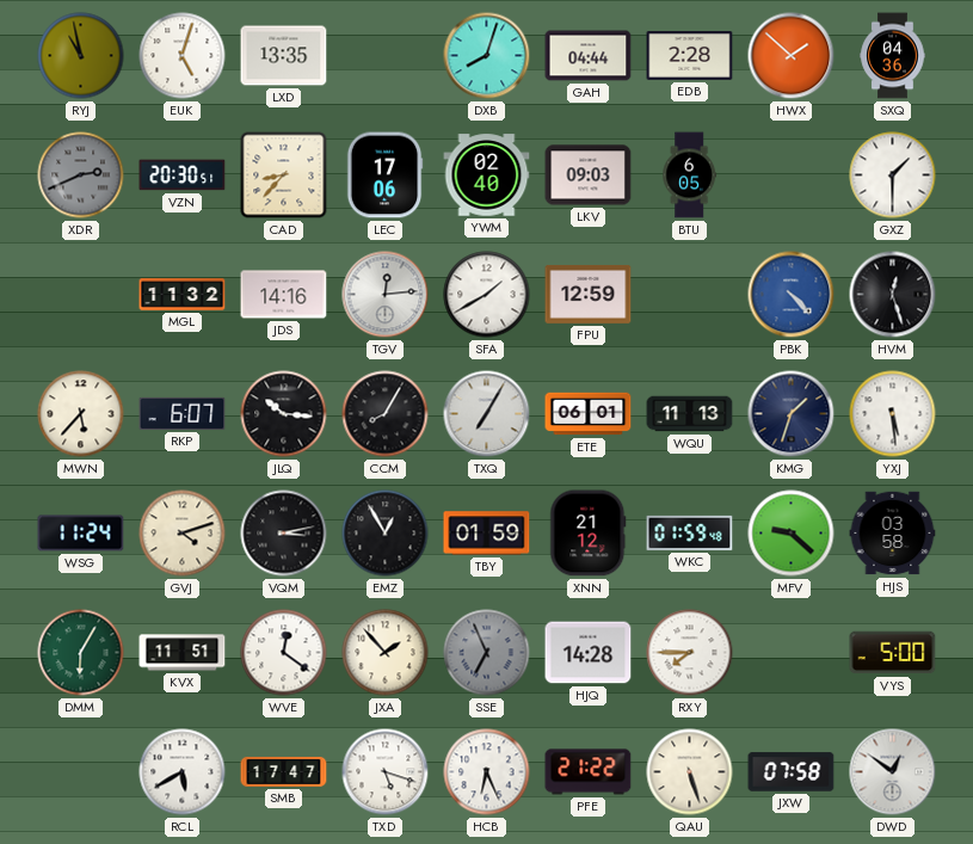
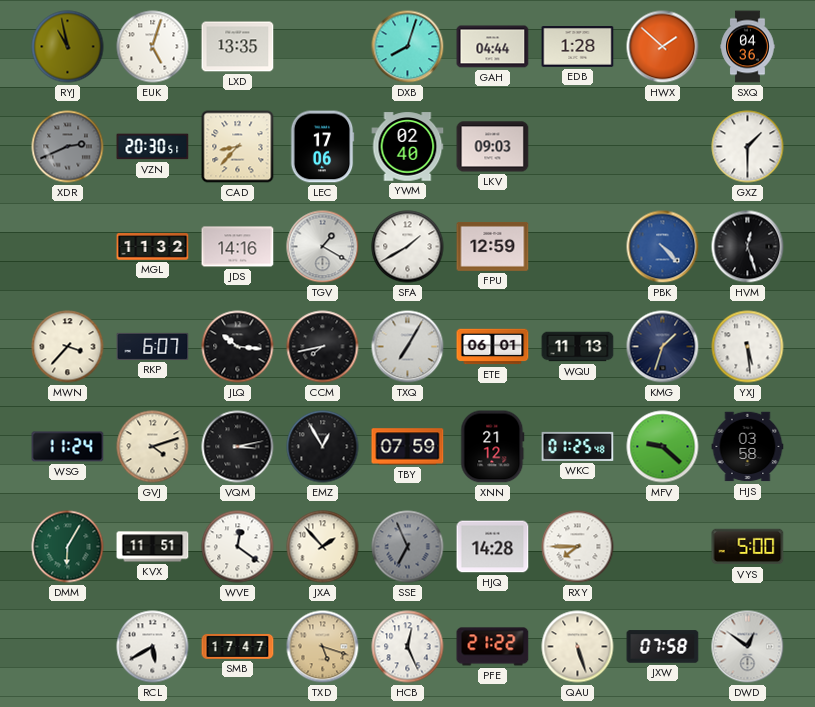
EDB: 2:28 -> 1:28 (578, 47)
BTU: 6:05 -> none (690, 175)
TGV: 12:14 -> 1:20 (323, 247)
MWN: 5:37 -> 3:37 (68, 347)
CCM: 8:05 -> 7:43 (323, 347)
TBY: 01:59 -> 07:59 (408, 447)
WKC: 01:59 -> 01:25 (578, 446)
TXD dial: white -> champagne (323, 647)
HCB: 6:26 -> 12:26 (408, 647)
